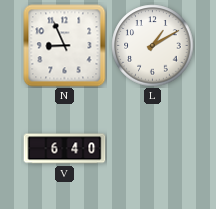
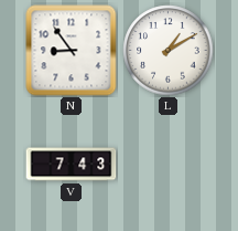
N: 8:56 -> 8:54 (72, 51)
V: 6:40 -> 7:43 (72, 165)
